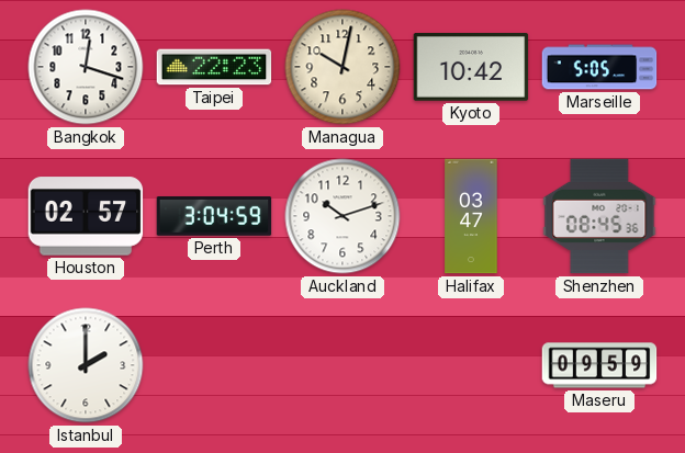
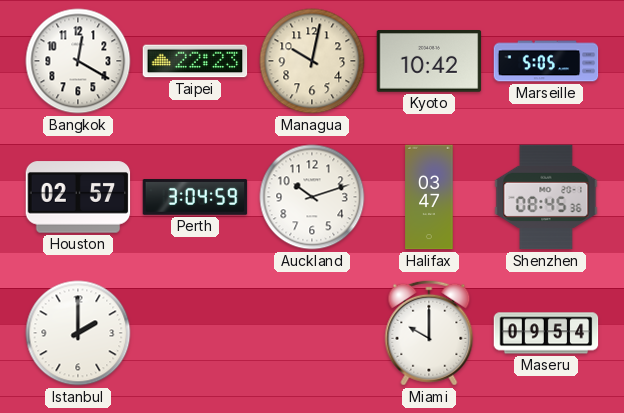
Bangkok: 12:18 -> 12:20 (78, 61)
Miami: none -> 10:00 (429, 333)
Maseru: 09:59 -> 09:54 (546, 333)
